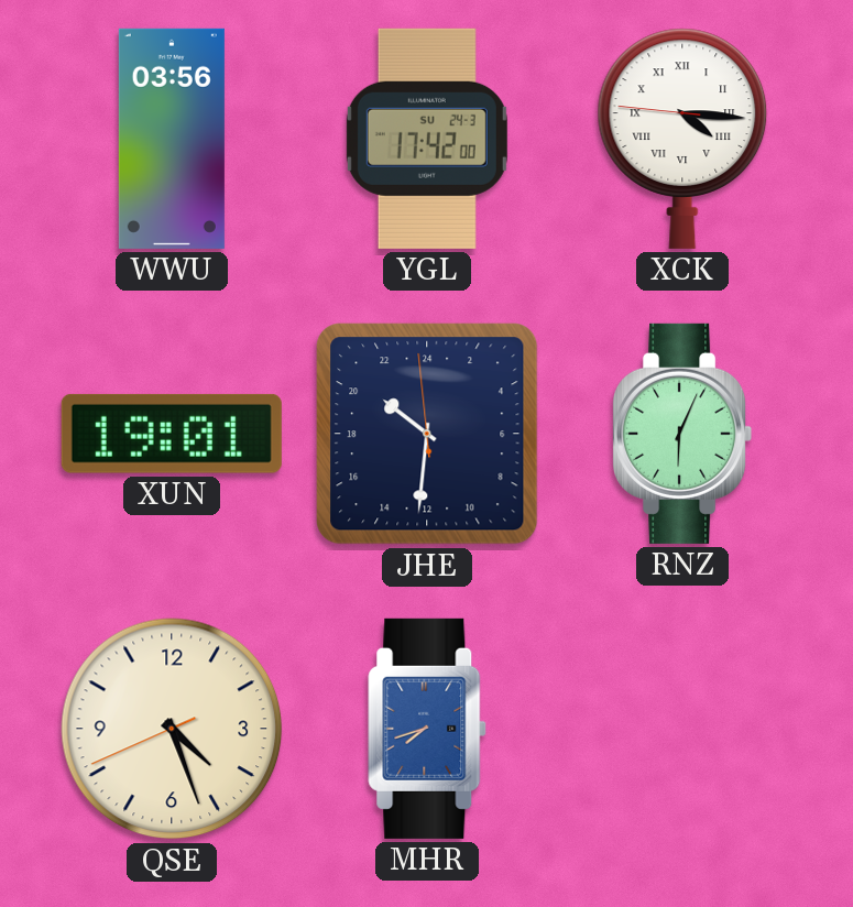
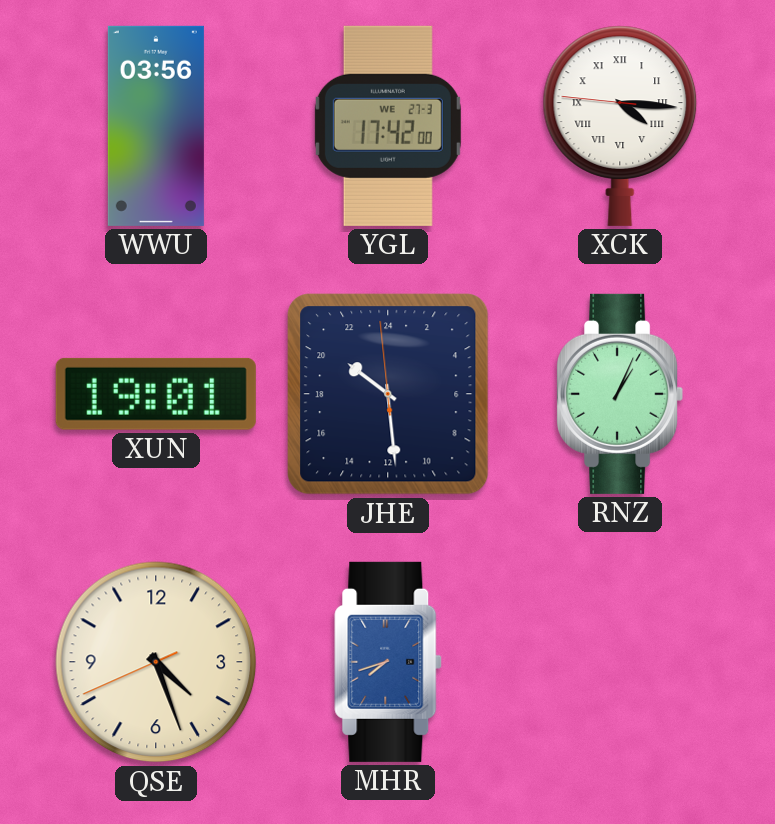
YGL date: SU 24-3 -> WE 27-3 (388, 126)
JHE: 20:30 -> 20:28 (388, 394)
RNZ: 6:04 -> 1:04 (620, 394)
